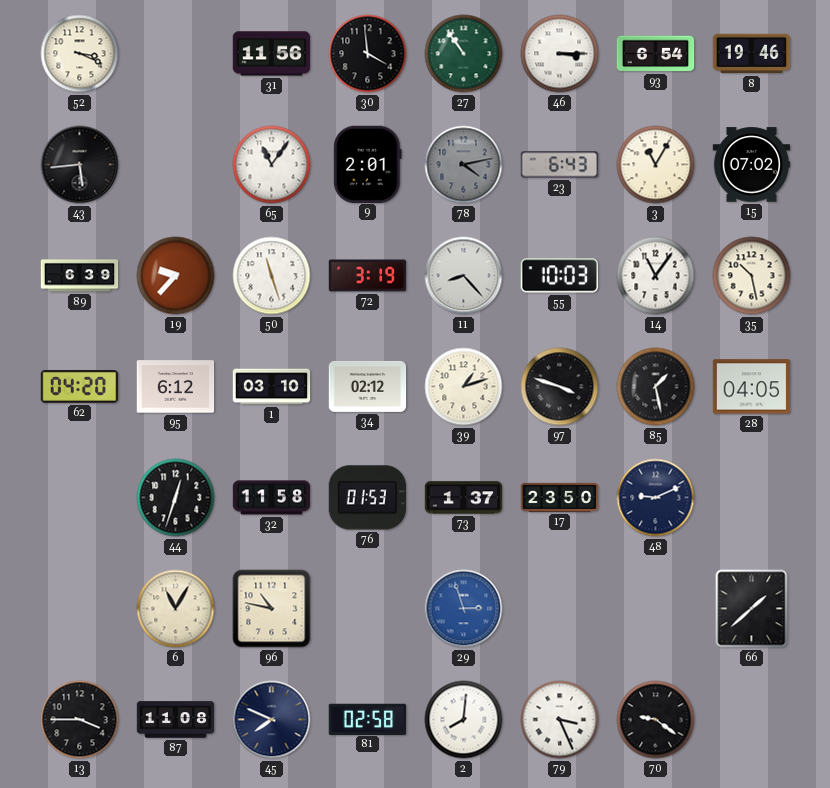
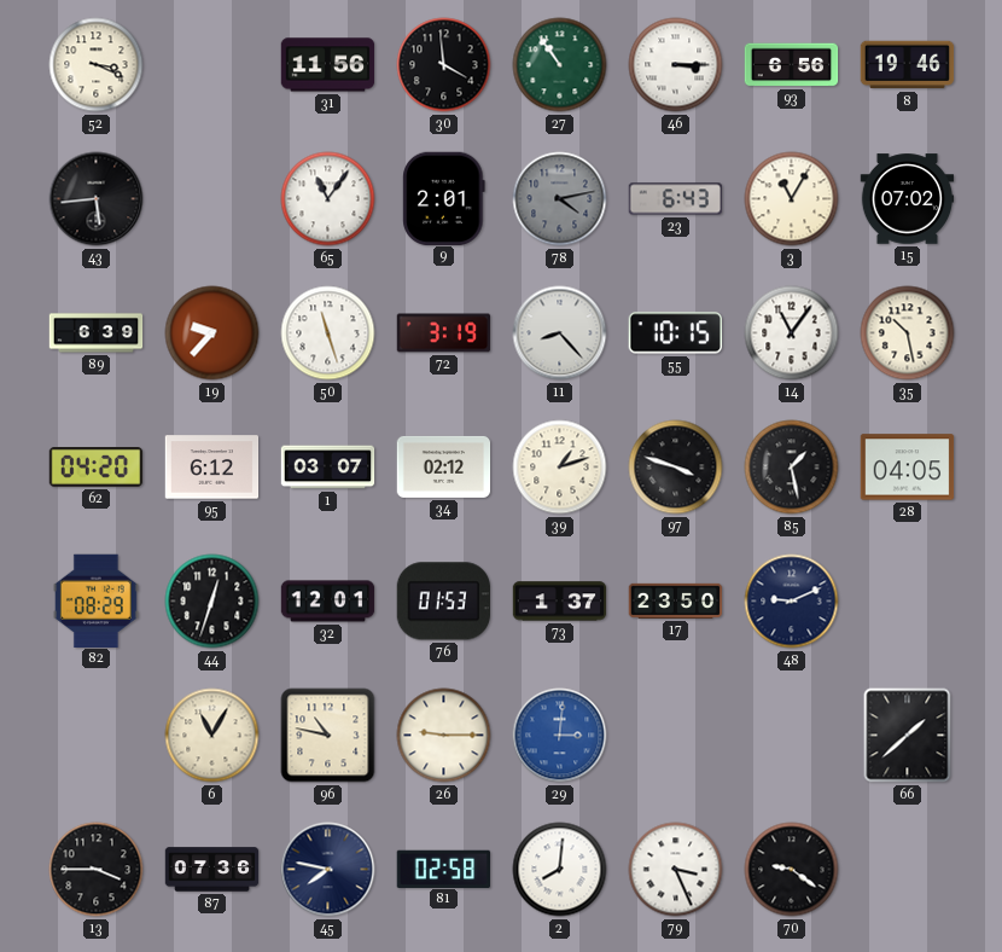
93: 6:54 -> 6:56 (792, 65)
55: 10:03 -> 10:15 (675, 333)
1: 03:10 -> 03:07 (328, 468)
82: none -> 08:29 (95, 600)
32: 11:58 -> 12:01 (328, 602)
26: none -> 9:15 (444, 736)
29: 2:57 -> 3:01 (560, 736)
87: 11:08 -> 07:36 (212, 870)
45: 7:49 -> 7:47 (328, 870)
